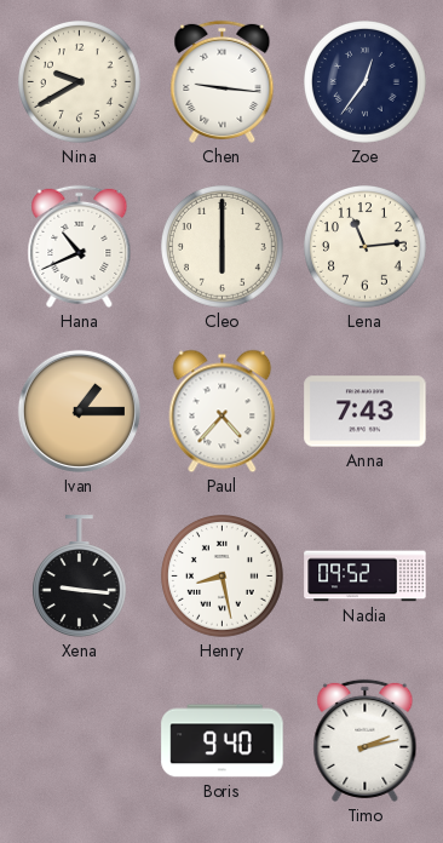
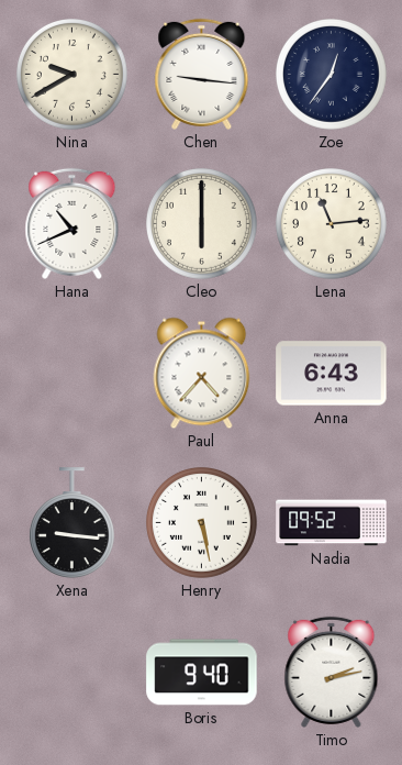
Ivan: 1:15 -> none (79, 411)
Anna: 7:43 -> 6:43 (332, 374)
Henry: 8:28 -> 5:28 (202, 523)
